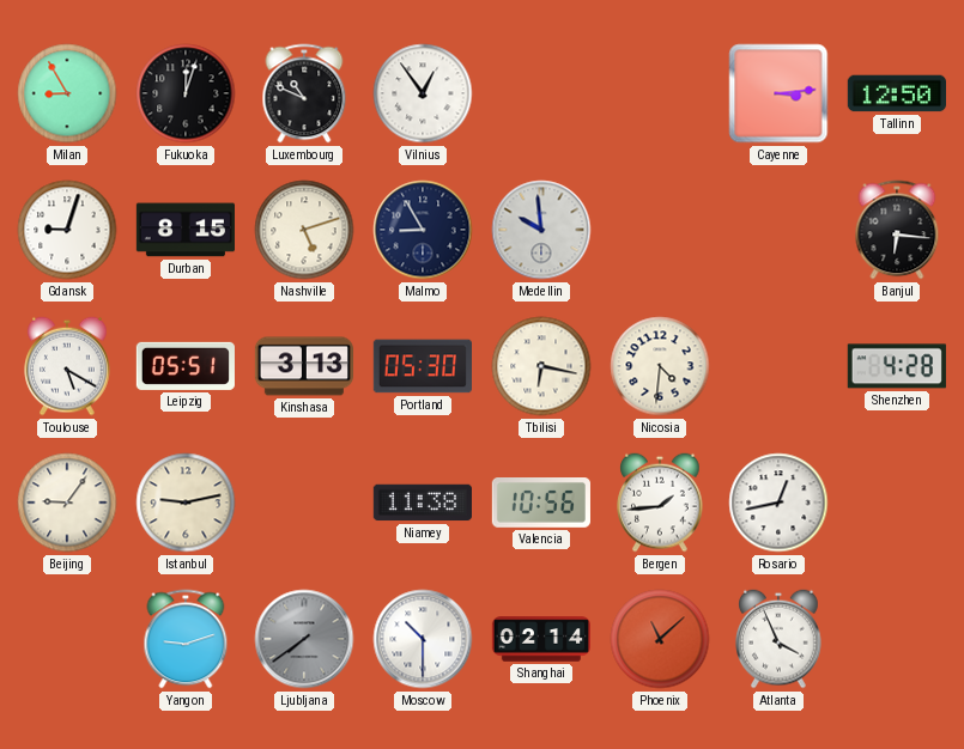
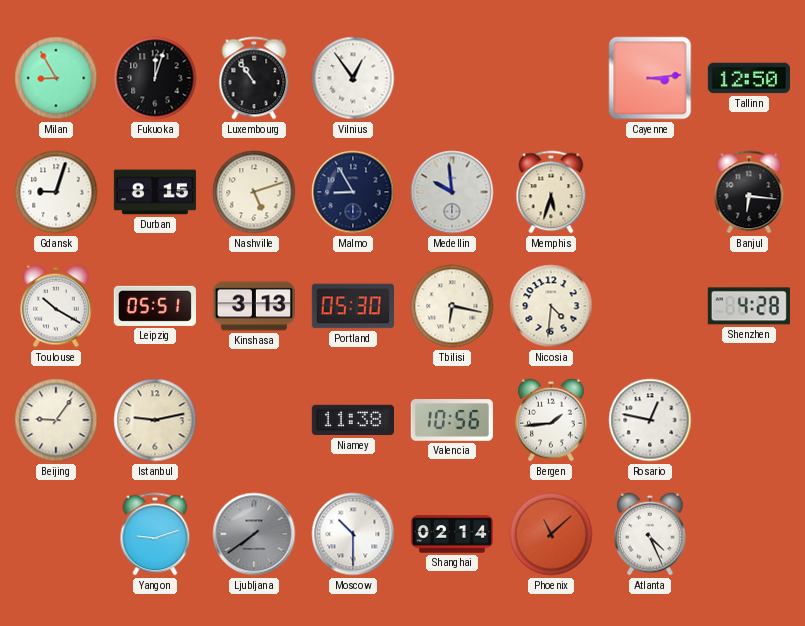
Luxembourg: 10:49 -> 10:54 (254, 78)
Memphis: none -> 5:33 (551, 192)
Toulouse: 5:20 -> 10:20 (56, 306)
Rosario: 12:43 -> 12:47 (650, 420)
Atlanta: 3:56 -> 4:26 (650, 534)
